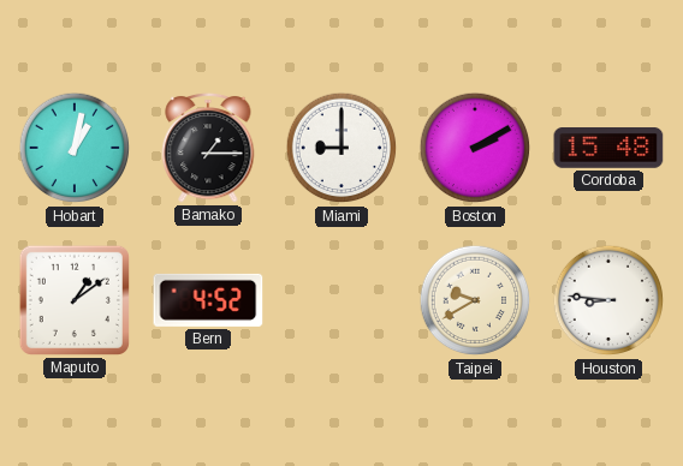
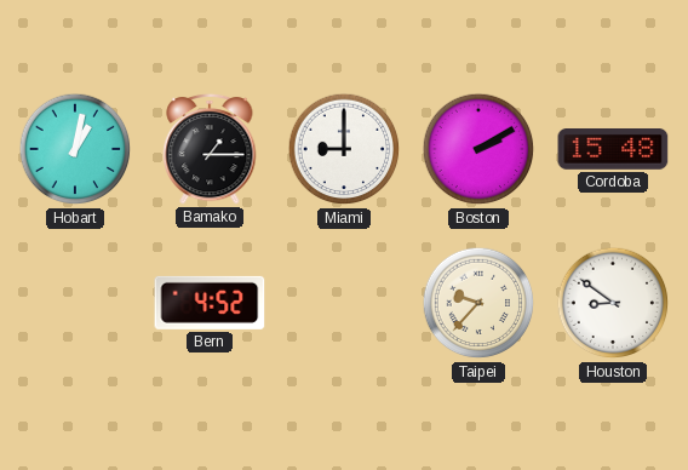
Maputo: 1:09 -> none (75, 300)
Taipei: 9:40 -> 9:37 (478, 303)
Houston: 8:46 -> 8:51 (613, 303)
